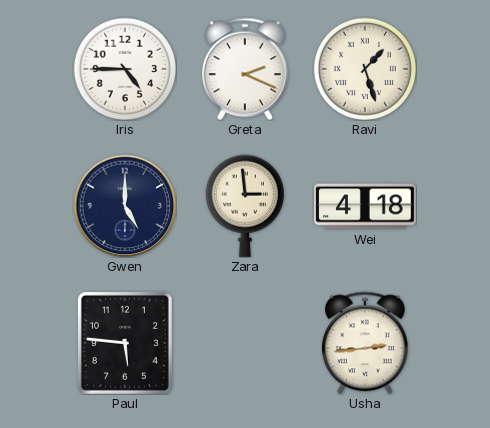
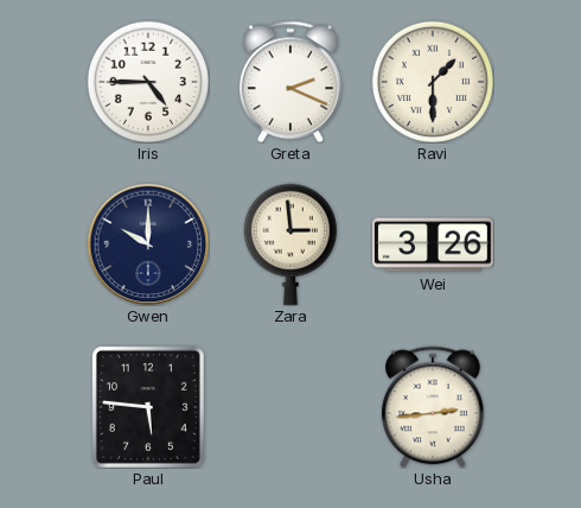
Ravi: 1:27 -> 1:30 (433, 82)
Gwen: 5:00 -> 10:00 (148, 245)
Wei: 4:18 -> 3:26 (434, 245)
